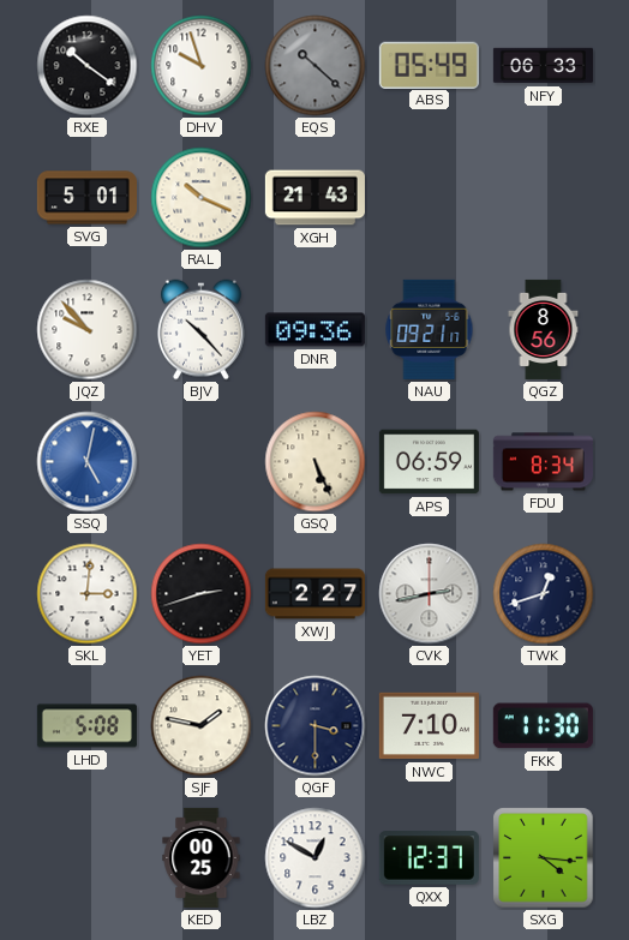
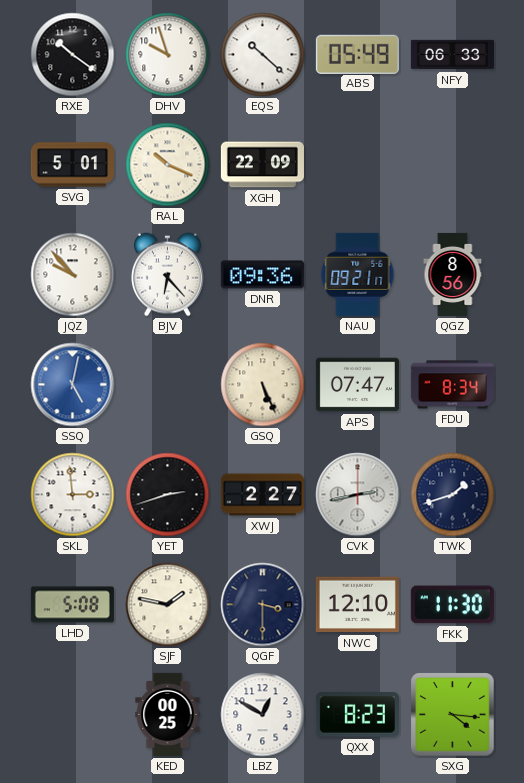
EQS dial: grey -> white (263, 55)
XGH: 21:43 -> 22:09 (262, 165)
BJV: 10:23 -> 6:23 (167, 275)
APS: 06:59 -> 07:47 (357, 385)
SKL: 3:01 -> 2:59 (73, 495)
TWK: 12:42 -> 1:42 (453, 495)
NWC: 7:10 -> 12:10 (357, 605)
QXX: 12:37 -> 8:23 (357, 715)
